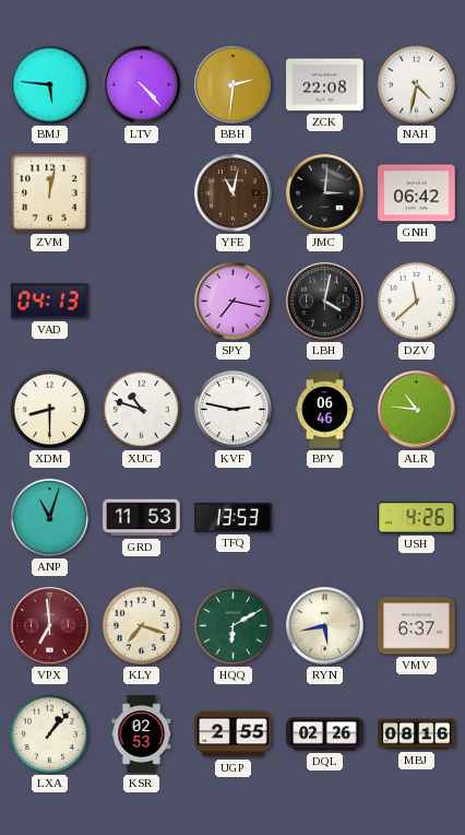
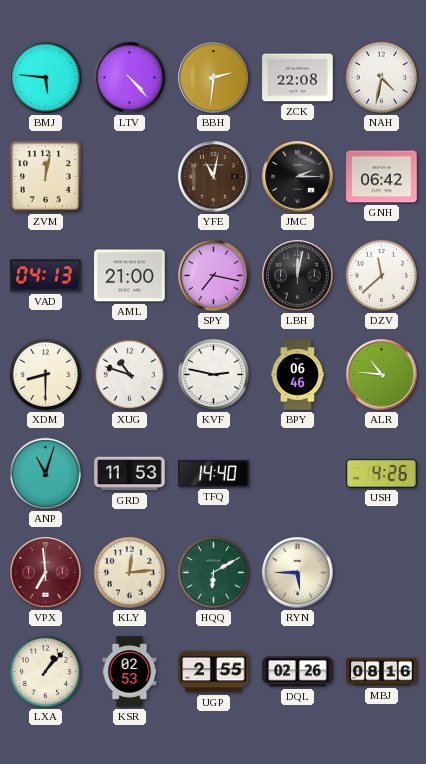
JMC: 3:01 -> 2:15 (298, 177)
AML: none -> 21:00 (130, 276)
LBH: 4:02 -> 12:02 (298, 276)
TFQ: 13:53 -> 14:40 (214, 473)
KLY: 7:18 -> 12:14 (129, 572)
RYN: 5:43 -> 5:45 (298, 573)
VMV: 6:37 -> none (417, 626)
